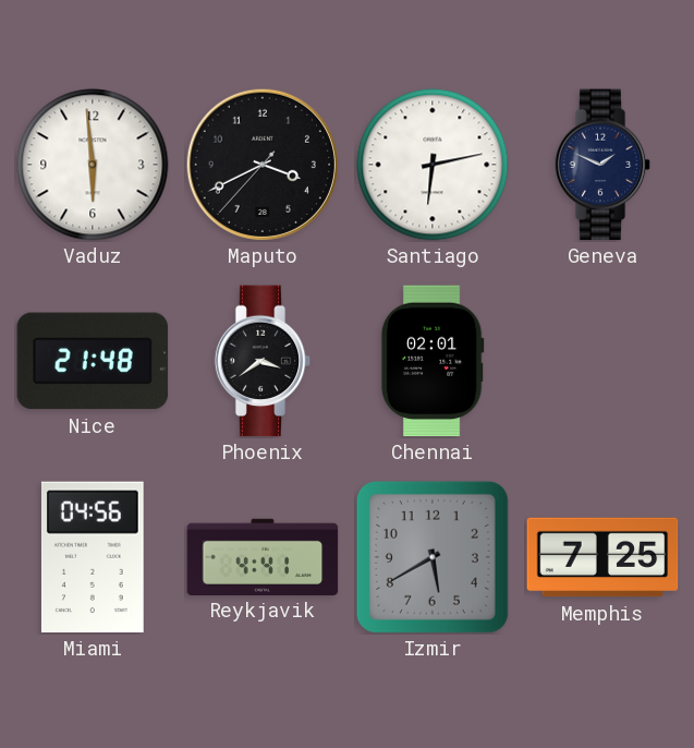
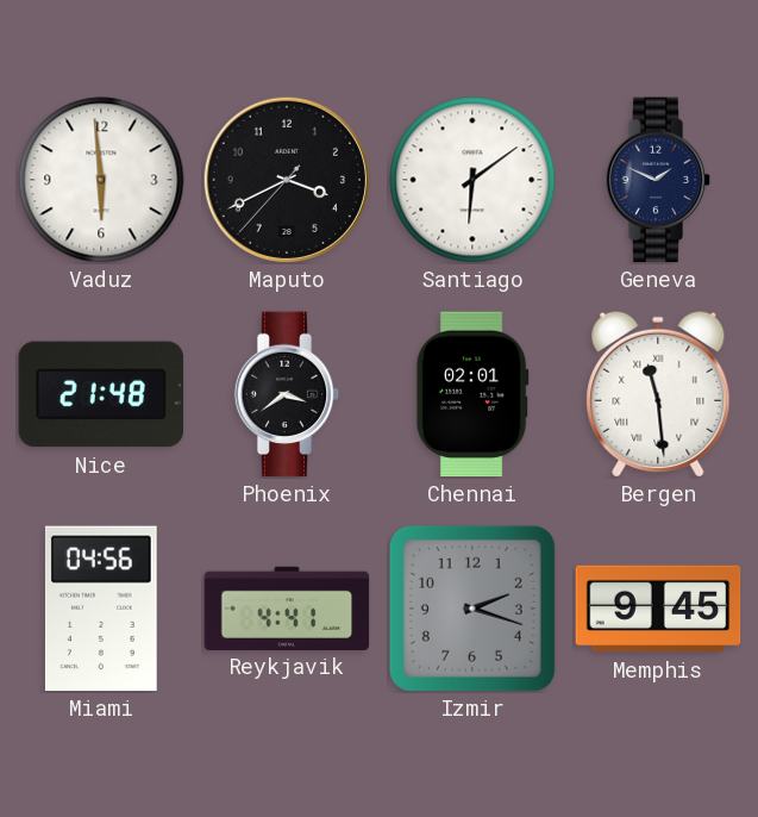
Santiago: 6:13 -> 6:09 (472, 180)
Bergen: none -> 11:29 (658, 394)
Izmir: 5:40 -> 2:18 (472, 609)
Memphis: 7:25 -> 9:45 (658, 609)
